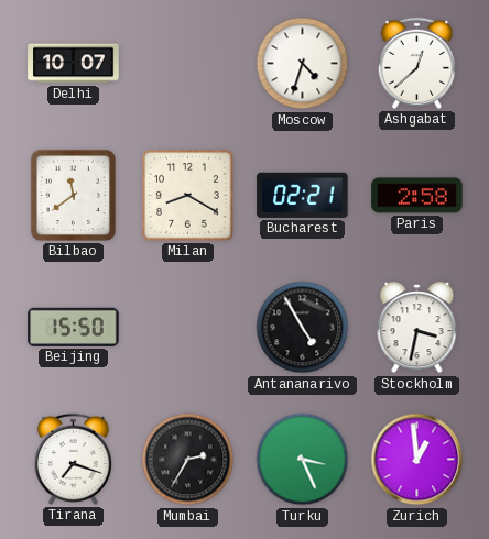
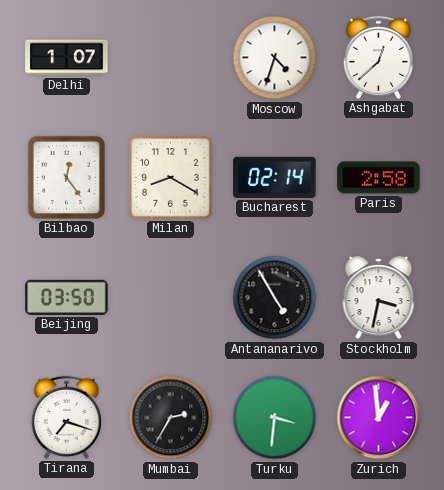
Delhi: 10:07 -> 1:07 (67, 58)
Bilbao: 11:39 -> 12:24 (66, 177)
Bucharest: 02:21 -> 02:14 (275, 177)
Beijing: 15:50 -> 03:50 (67, 297)
Turku: 3:26 -> 3:31 (275, 418)
